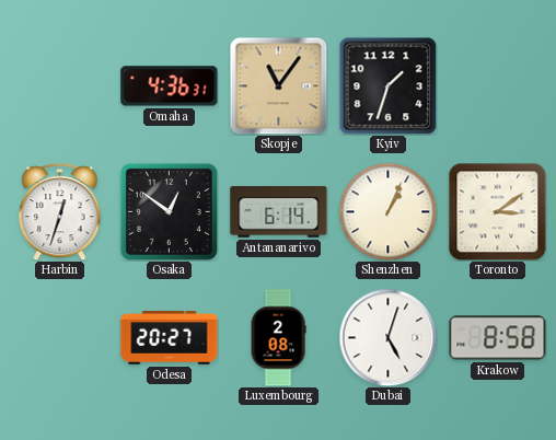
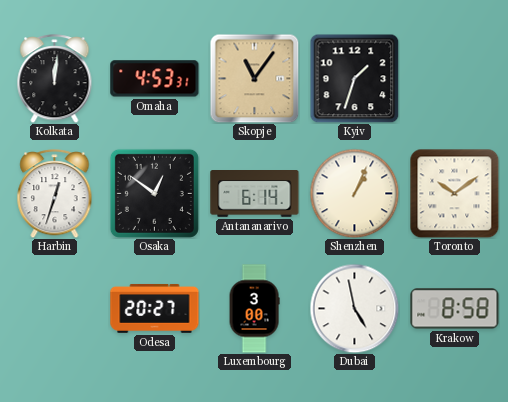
Kolkata: none -> 12:01 (55, 79)
Omaha: 4:36 -> 4:53 (155, 79)
Toronto: 3:09 -> 10:09 (454, 193)
Luxembourg: 2:08 -> 3:00 (254, 309)
Dubai: 5:03 -> 4:58 (354, 308)
